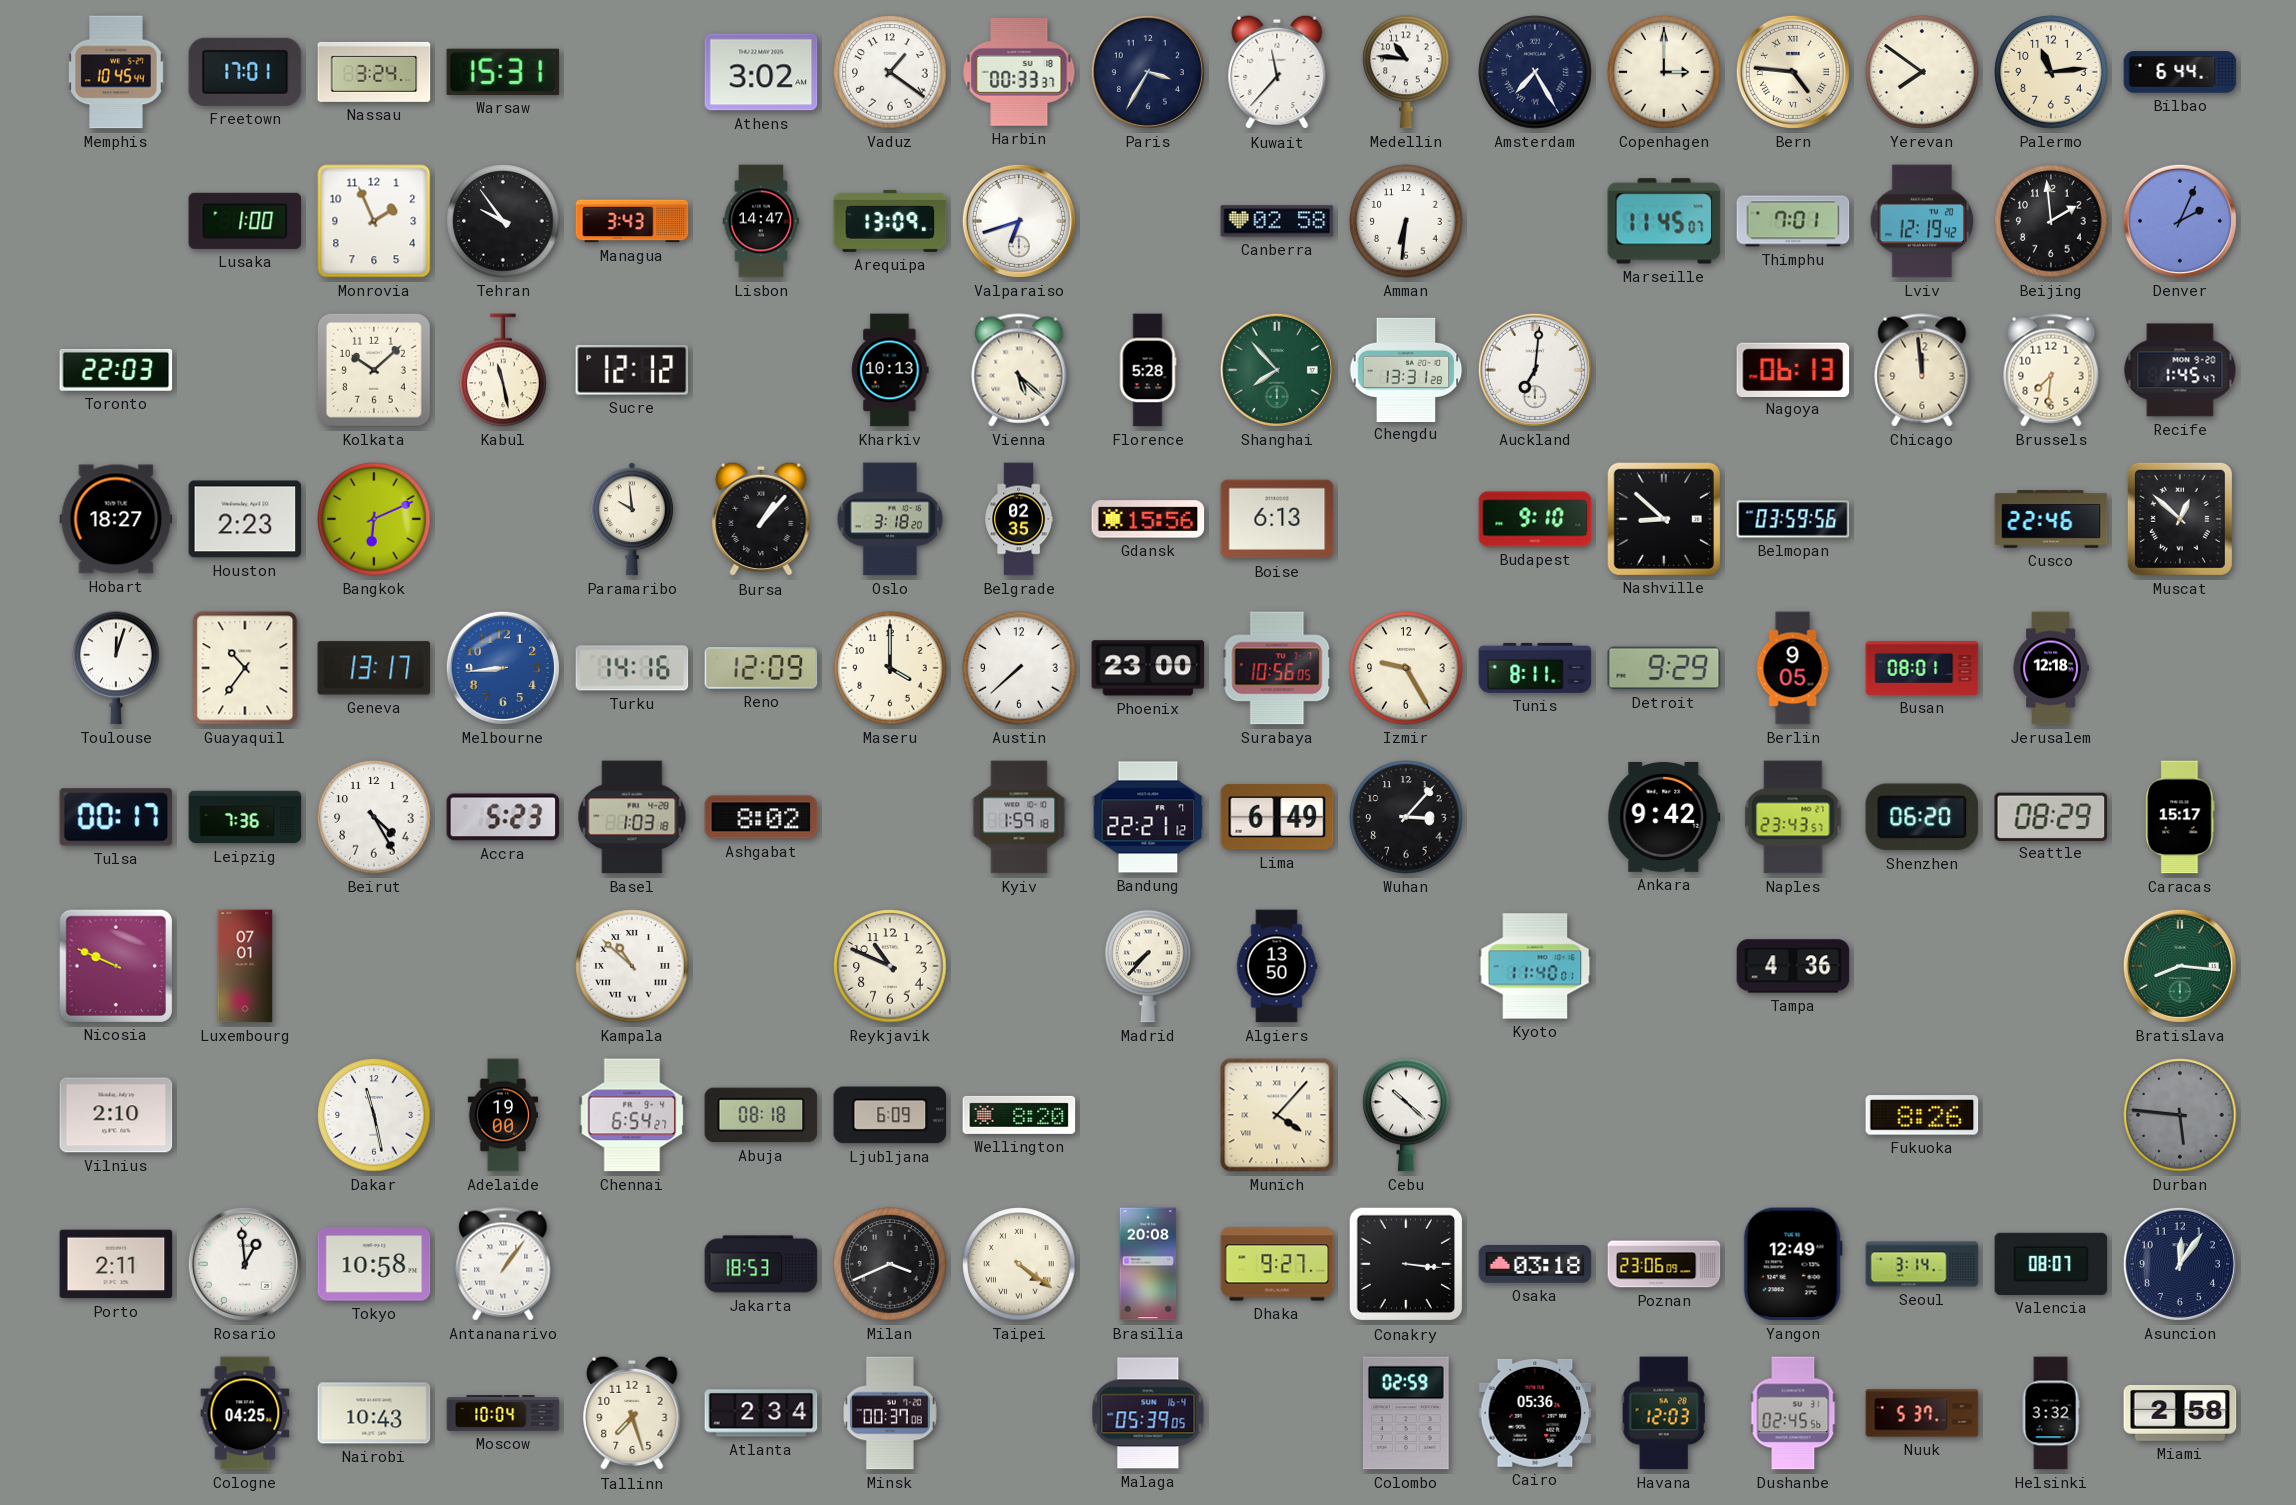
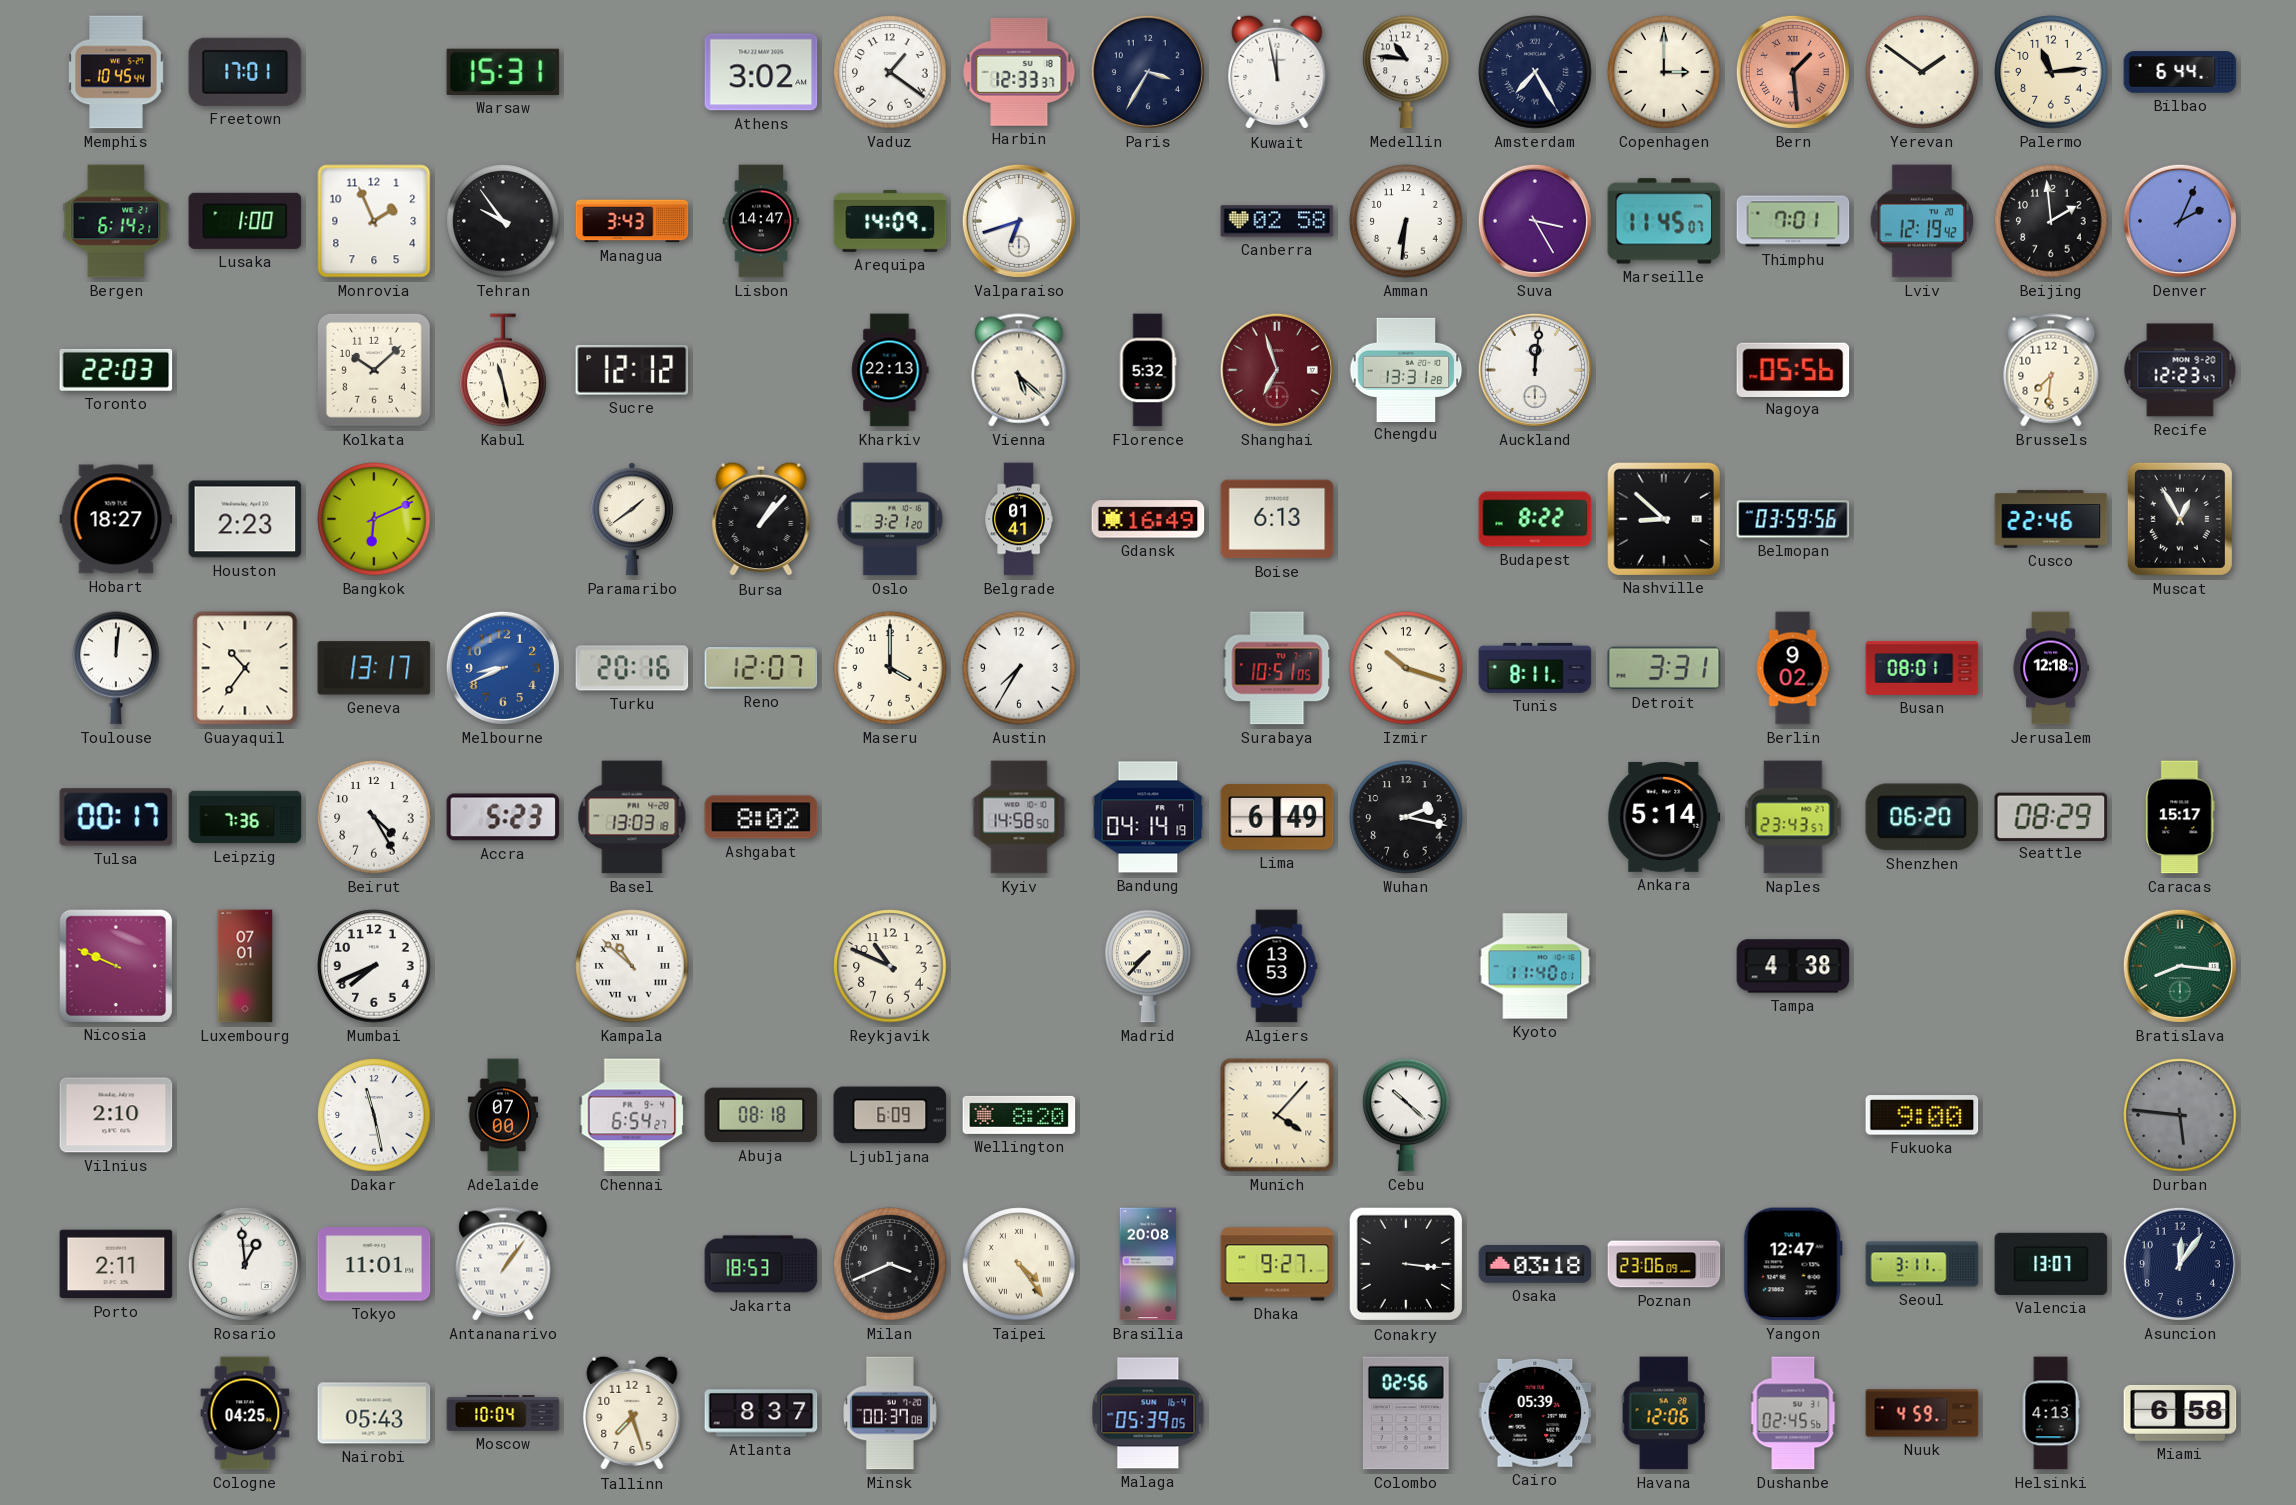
Nassau: 3:24 -> none (374, 72)
Harbin: 00:33 -> 12:33 (1019, 72)
Kuwait: 11:37 -> 11:58 (1277, 72)
Bern: 4:46 -> 1:29 (1793, 72)
Bern dial: cream -> salmon (1793, 72)
Yerevan: 7:51 -> 1:51 (1922, 72)
Bergen: none -> 6:14 (116, 221)
Arequipa: 13:09 -> 14:09 (890, 221)
Suva: none -> 3:25 (1535, 221)
Kharkiv: 10:13 -> 22:13 (890, 370)
Florence: 5:28 -> 5:32 (1148, 370)
Shanghai: 7:53 -> 6:57 (1277, 370)
Shanghai dial: green -> burgundy (1277, 370)
Auckland: 7:01 -> 12:01 (1535, 370)
Nagoya: 06:13 -> 05:56 (1793, 369)
Chicago: 11:59 -> none (1922, 370)
Recife: 1:45 -> 12:23 (2180, 370)
Paramaribo: 9:59 -> 1:39 (632, 519)
Oslo: 3:18 -> 3:21 (890, 519)
Belgrade: 02:35 -> 01:41 (1018, 519)
Gdansk: 15:56 -> 16:49 (1148, 519)
Budapest: 9:10 -> 8:22 (1535, 519)
Muscat: 12:52 -> 12:55 (2180, 519)
Toulouse: 12:03 -> 12:01 (116, 668)
Melbourne: 8:44 -> 8:41 (503, 668)
Turku: 14:16 -> 20:16 (632, 668)
Reno: 12:09 -> 12:07 (761, 668)
Austin: 7:38 -> 7:35 (1019, 668)
Phoenix: 23:00 -> none (1148, 668)
Surabaya: 10:56 -> 10:51 (1277, 668)
Izmir: 9:25 -> 10:18 (1406, 668)
Detroit: 9:29 -> 3:31 (1664, 668)
Berlin: 9:05 -> 9:02 (1793, 668)
Basel: 1:03 -> 13:03 (632, 817)
Kyiv: 1:59 -> 14:58 (1019, 817)
Bandung: 22:21 -> 04:14 (1148, 817)
Wuhan: 3:07 -> 2:17 (1406, 817)
Ankara: 9:42 -> 5:14 (1664, 817)
Mumbai: none -> 7:41 (374, 966)
Algiers: 13:50 -> 13:53 (1277, 966)
Tampa: 4:36 -> 4:38 (1793, 966)
Adelaide: 19:00 -> 07:00 (503, 1115)
Fukuoka: 8:26 -> 9:00 (1922, 1115)
Tokyo: 10:58 -> 11:01 (374, 1264)
Taipei: 4:21 -> 4:24 (1019, 1264)
Yangon: 12:49 -> 12:47 (1793, 1264)
Seoul: 3:14 -> 3:11 (1922, 1264)
Valencia: 08:07 -> 13:07 (2051, 1264)
Nairobi: 10:43 -> 05:43 (374, 1413)
Atlanta: 2:34 -> 8:37 (761, 1413)
Colombo: 02:59 -> 02:56 (1406, 1413)
Cairo: 05:36 -> 05:39 (1535, 1413)
Havana: 12:03 -> 12:06 (1664, 1413)
Nuuk: 5:37 -> 4:59 (1922, 1413)
Helsinki: 3:32 -> 4:13 (2051, 1413)
Miami: 2:58 -> 6:58 (2180, 1413)
